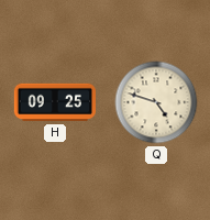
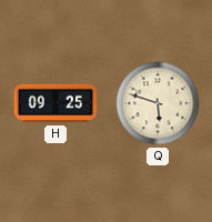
Q: 4:48 -> 5:48 (158, 103)
